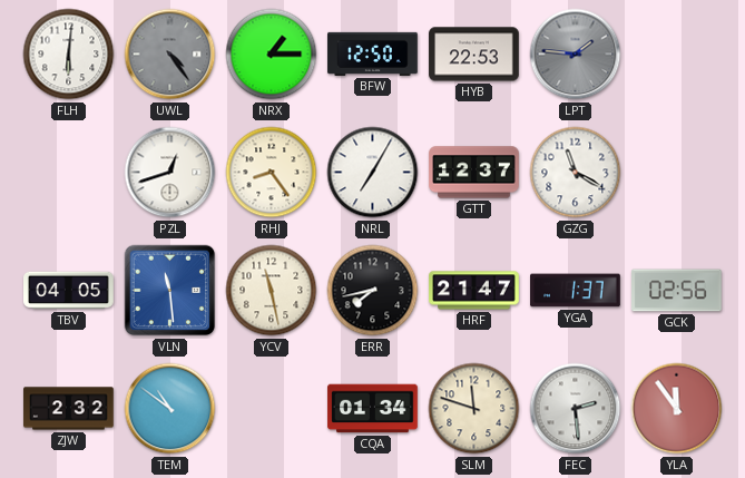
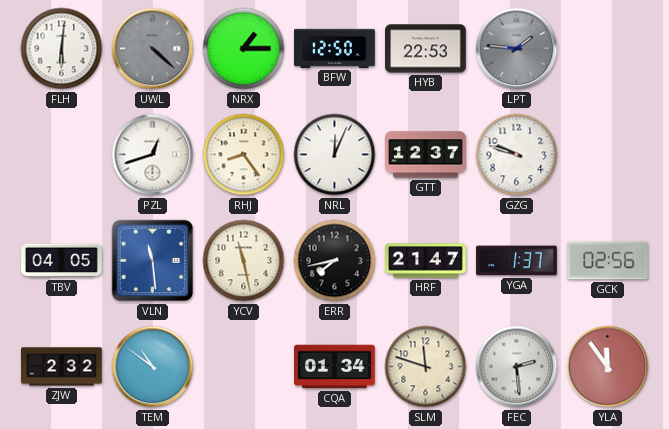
UWL: 4:24 -> 4:22 (153, 49)
NRL: 7:05 -> 12:04 (335, 155)
GZG: 11:20 -> 9:48 (517, 155)
